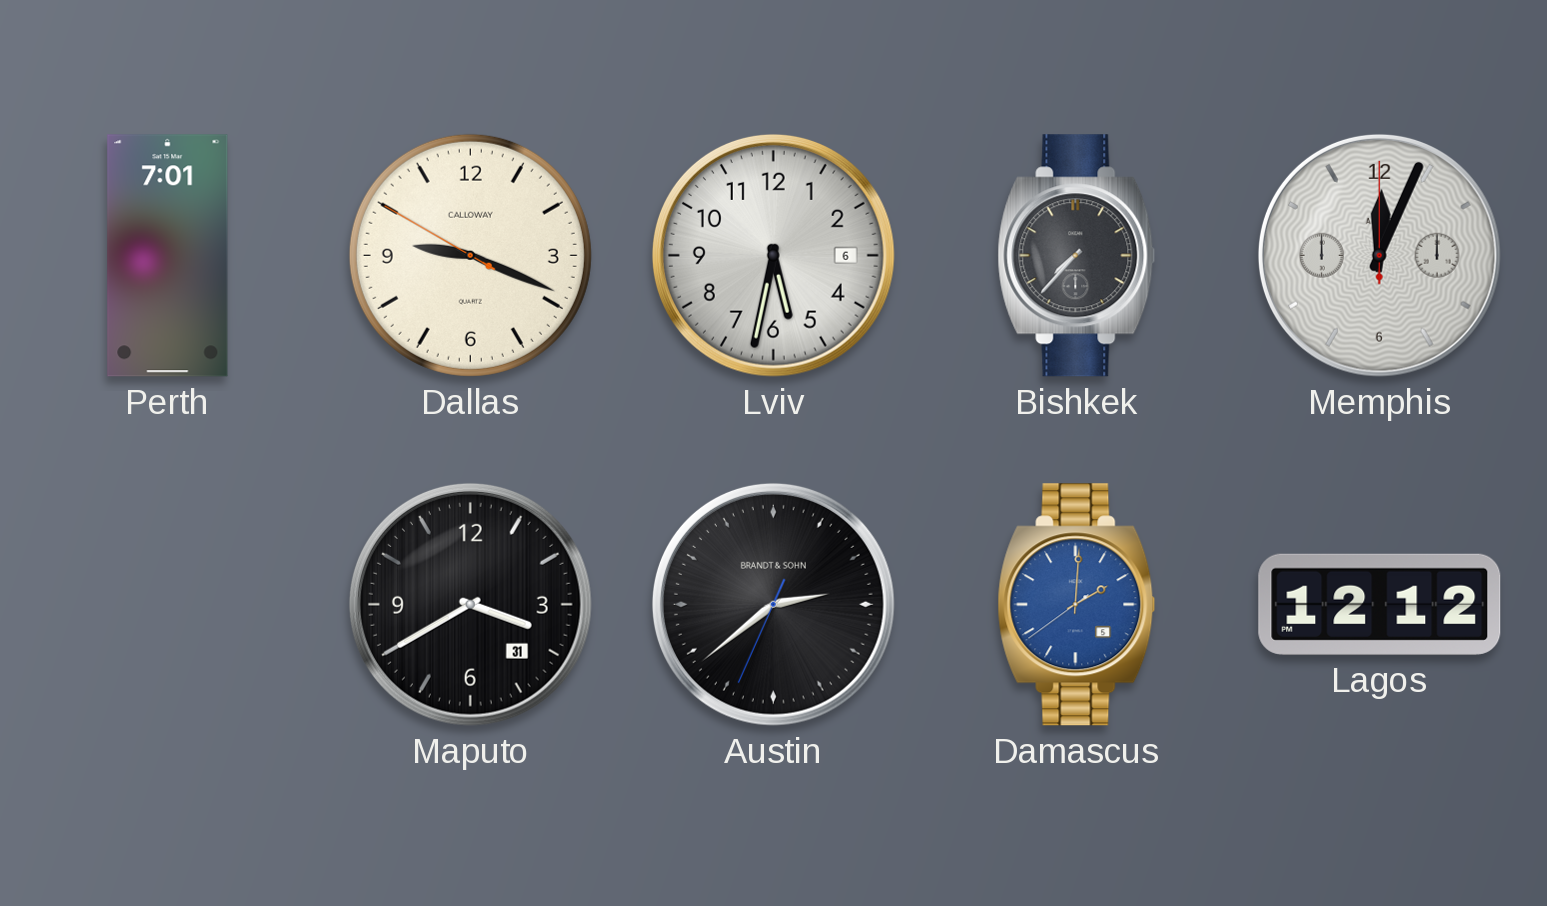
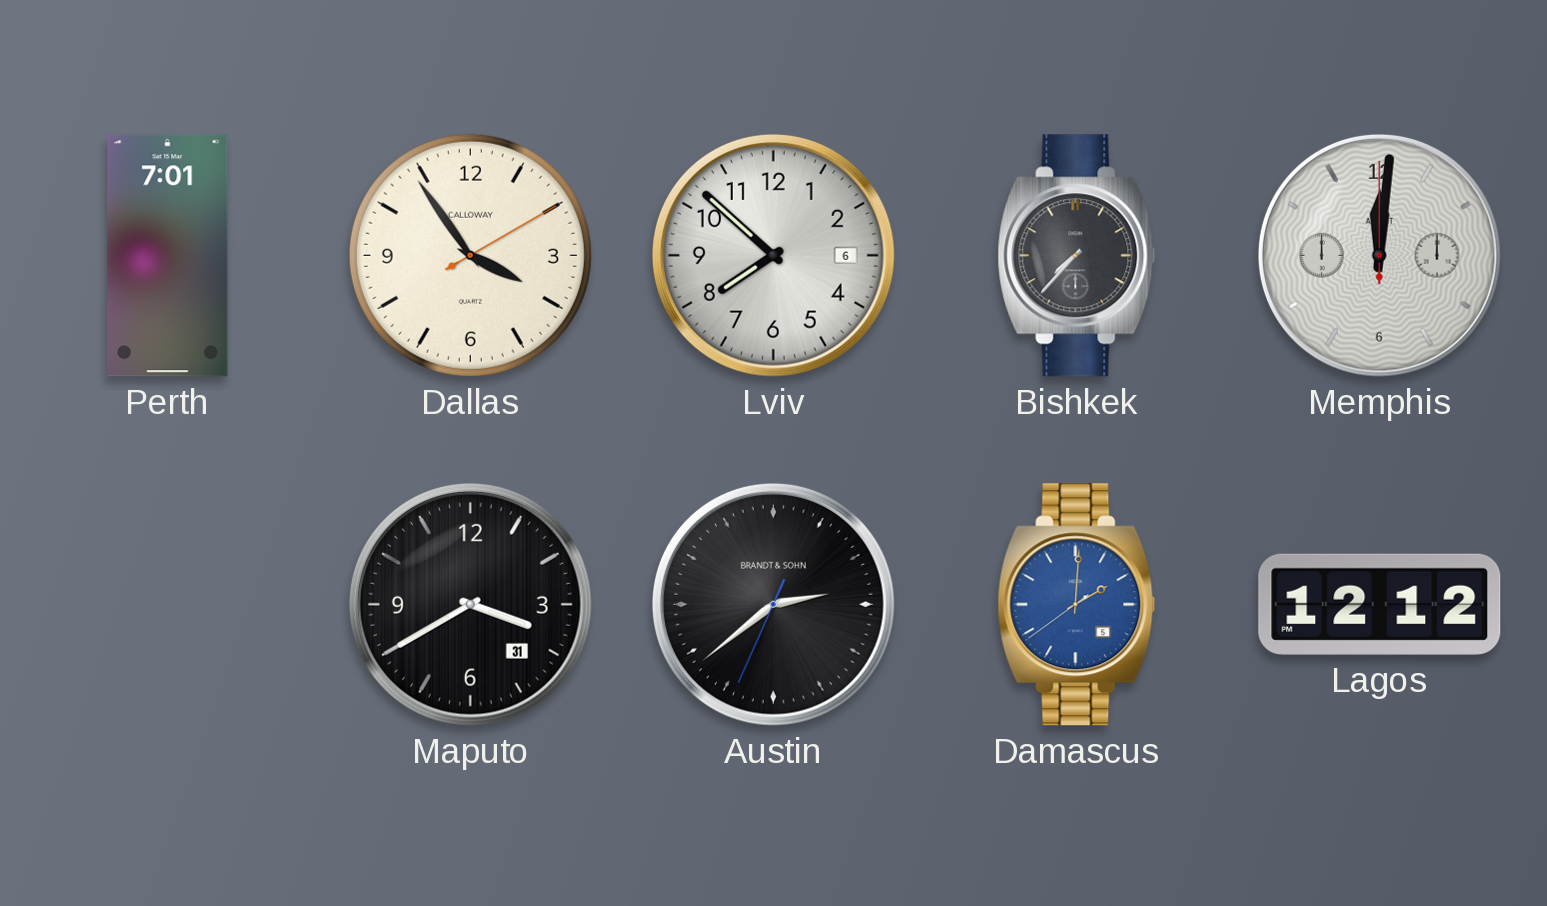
Dallas: 9:18 -> 3:54 (470, 255)
Lviv: 5:32 -> 7:52 (773, 255)
Memphis: 12:04 -> 12:01 (1379, 255)
